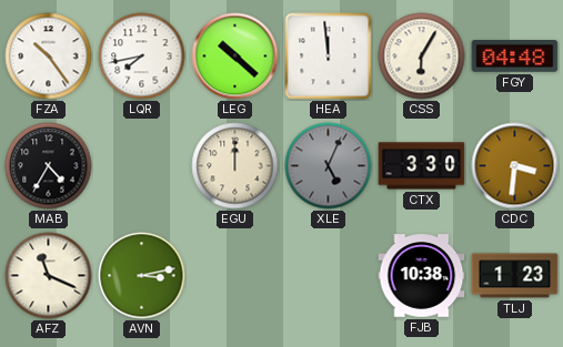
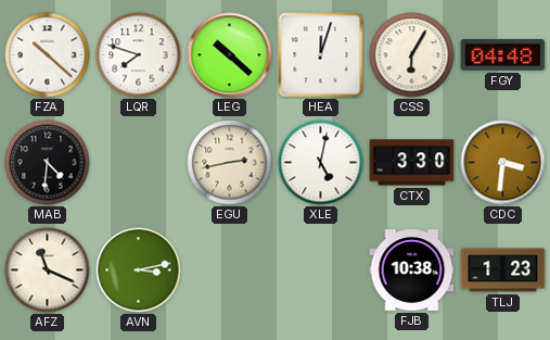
FZA: 10:24 -> 10:22 (48, 55)
LQR: 7:43 -> 7:48 (139, 55)
HEA: 11:59 -> 12:03 (321, 55)
MAB: 4:35 -> 4:31 (48, 163)
EGU: 12:00 -> 2:43 (230, 163)
XLE: 5:04 -> 5:02 (321, 163)
XLE dial: grey -> white (321, 163)
